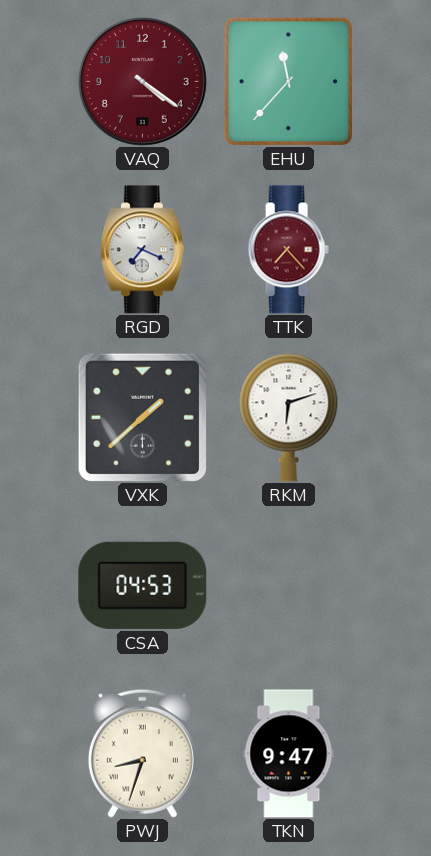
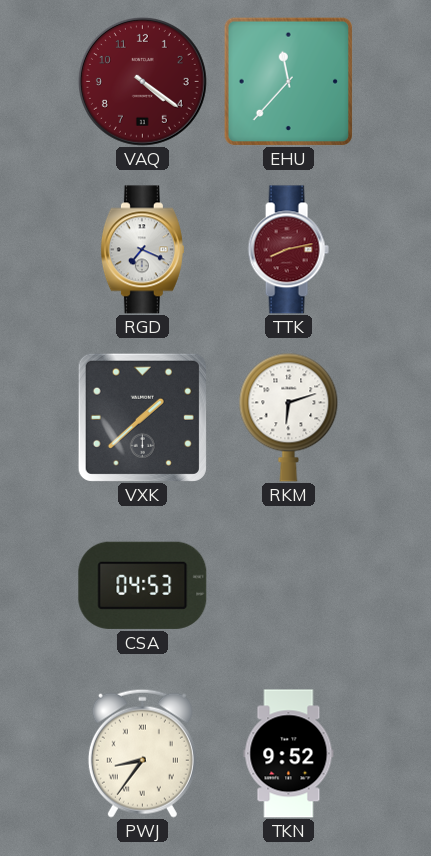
TTK: 7:23 -> 8:13 (288, 250)
PWJ: 8:33 -> 8:36 (142, 753)
TKN: 9:47 -> 9:52 (289, 754)
